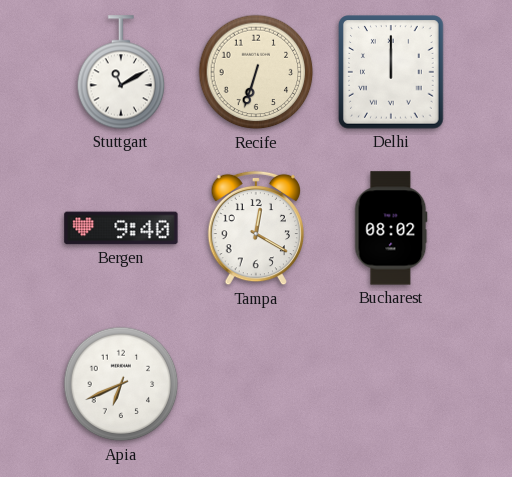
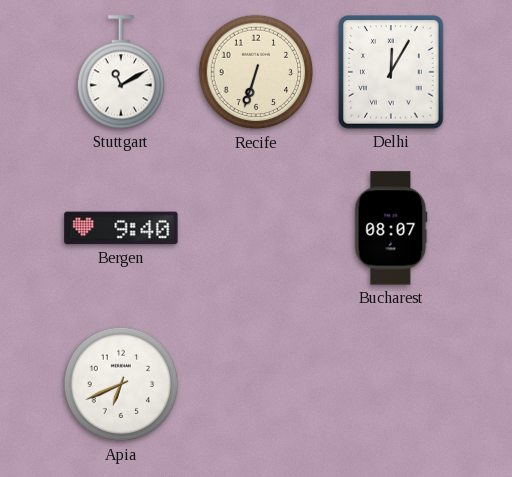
Delhi: 12:00 -> 12:05 (391, 72)
Tampa: 12:20 -> none (255, 228)
Bucharest: 08:02 -> 08:07 (391, 228)
